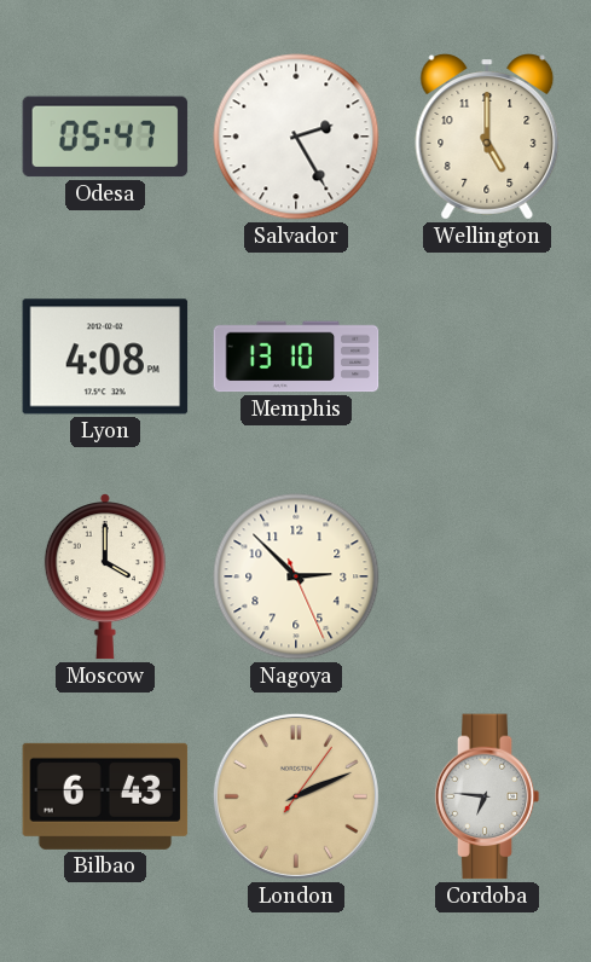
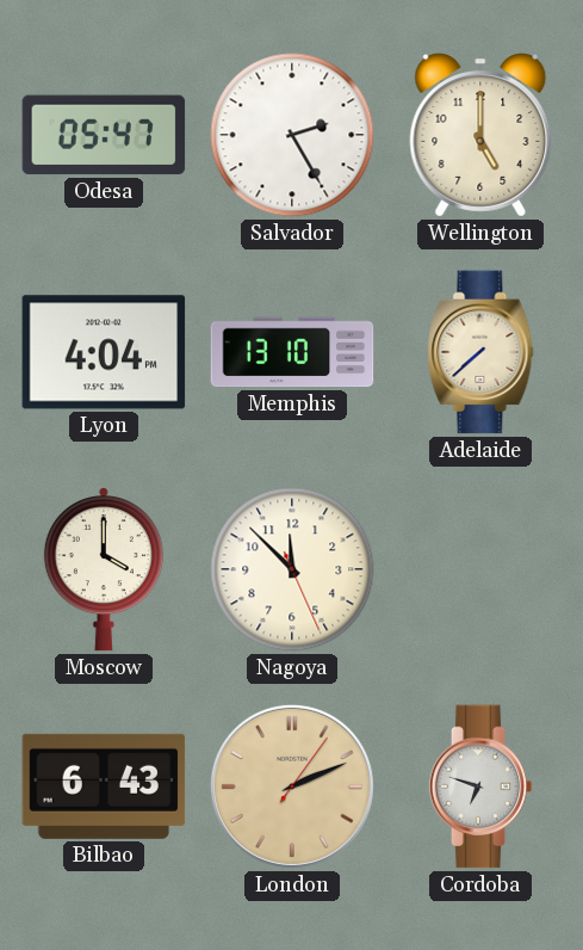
Lyon: 4:08 -> 4:04 (104, 352)
Adelaide: none -> 7:38 (480, 352)
Nagoya: 2:52 -> 11:52 (292, 569)
Cordoba: 6:46 -> 6:48 (480, 786)
